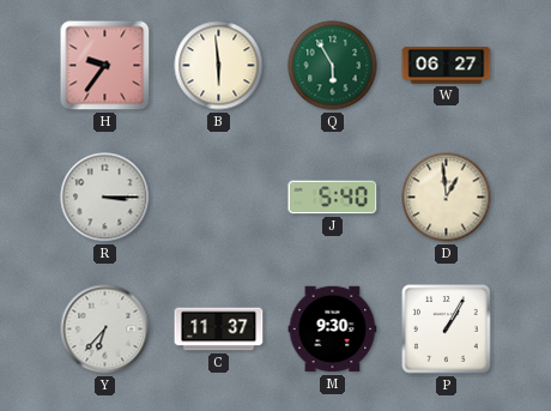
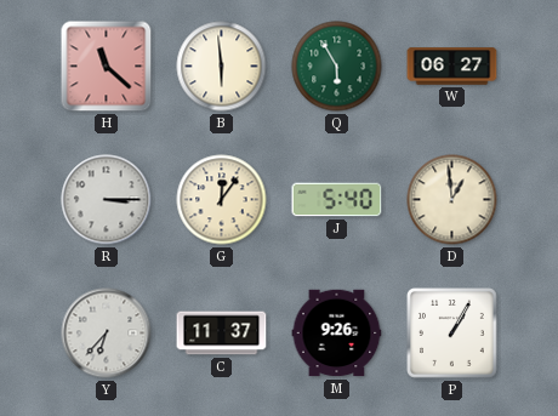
H: 9:36 -> 11:22 (107, 67)
G: none -> 12:06 (222, 200)
M: 9:30 -> 9:26 (337, 334)
